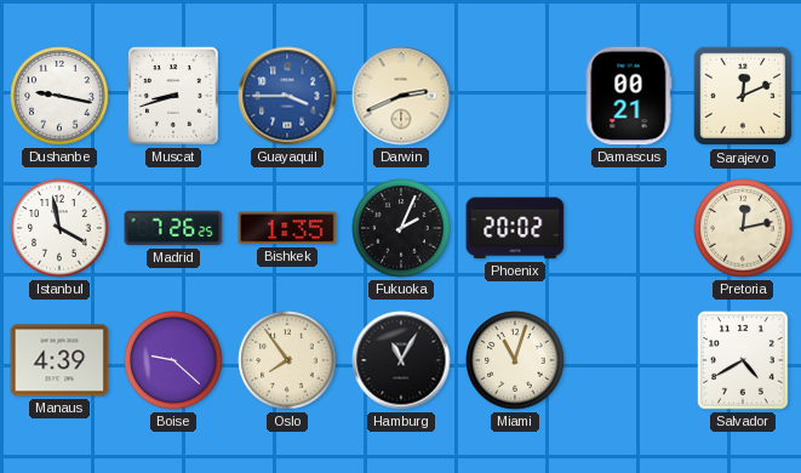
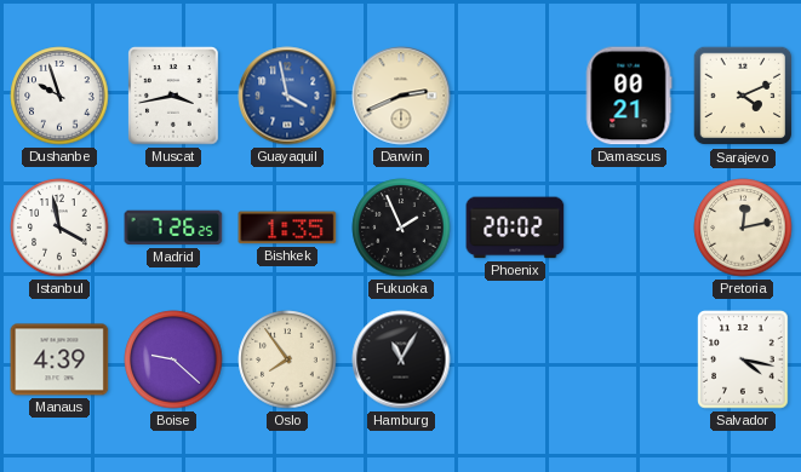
Dushanbe: 9:17 -> 9:57 (59, 96)
Muscat: 8:42 -> 3:43 (173, 96)
Guayaquil: 3:45 -> 3:58 (287, 96)
Sarajevo: 12:11 -> 4:11 (743, 96)
Fukuoka: 2:04 -> 1:56 (401, 228)
Miami: 11:03 -> none (515, 360)
Salvador: 4:40 -> 4:17 (743, 359)
